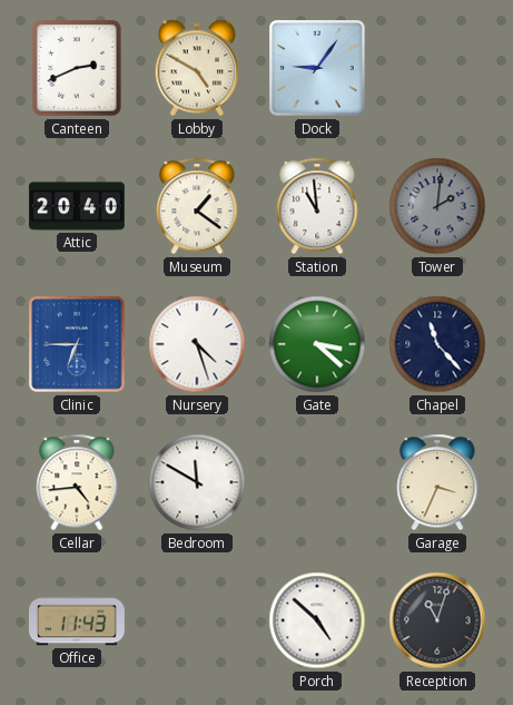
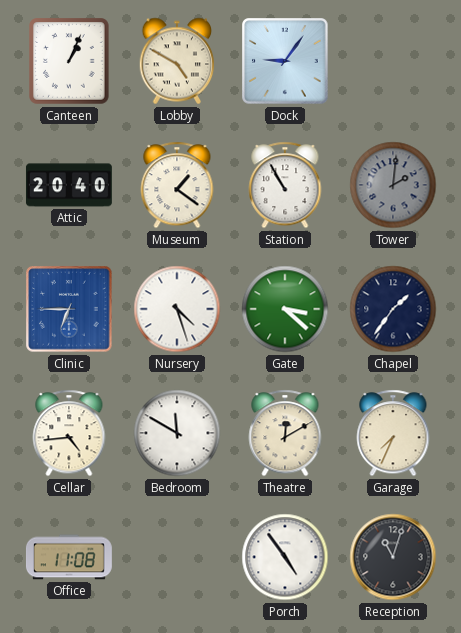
Canteen: 2:41 -> 1:04 (70, 61)
Station: 10:59 -> 10:55 (285, 185)
Chapel: 11:23 -> 1:36 (393, 309)
Theatre: none -> 12:10 (285, 433)
Garage: 3:34 -> 7:34 (393, 433)
Office: 11:43 -> 11:08 (69, 557)
Porch: 4:52 -> 4:54 (285, 557)
